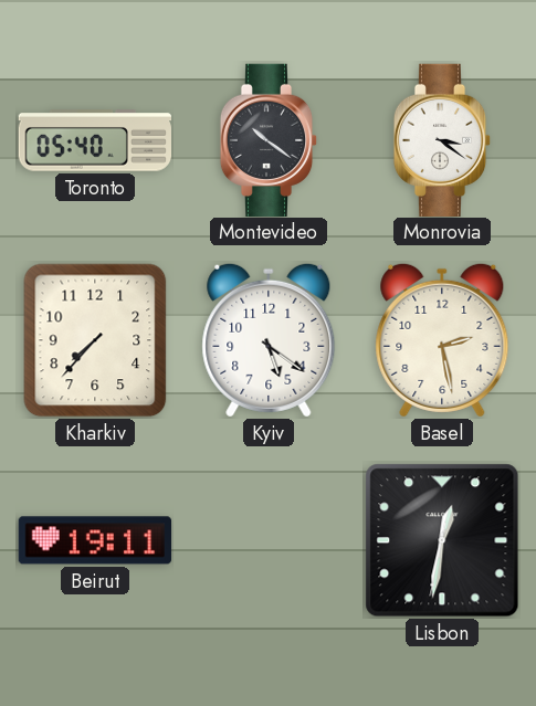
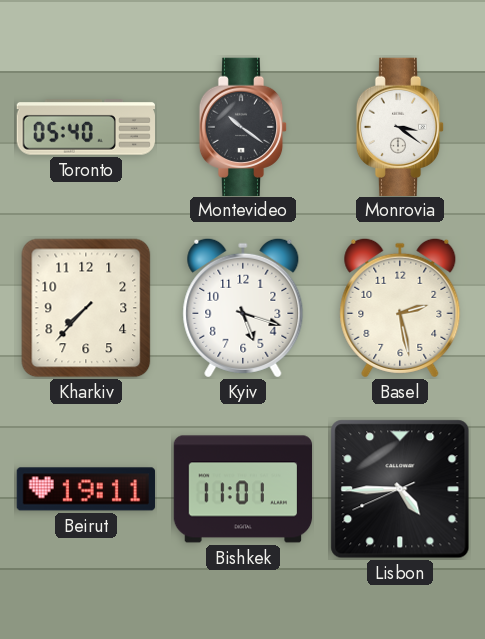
Kyiv: 5:21 -> 5:18 (243, 308)
Bishkek: none -> 11:01 (243, 489)
Lisbon: 12:31 -> 4:44 (400, 489)
